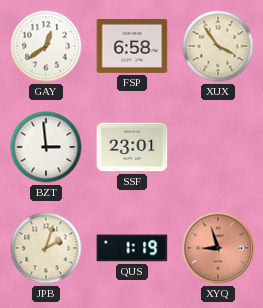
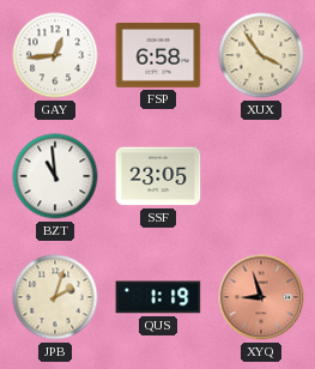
GAY: 12:39 -> 12:44 (55, 55)
BZT: 2:59 -> 10:59 (55, 176)
SSF: 23:01 -> 23:05 (158, 176)
